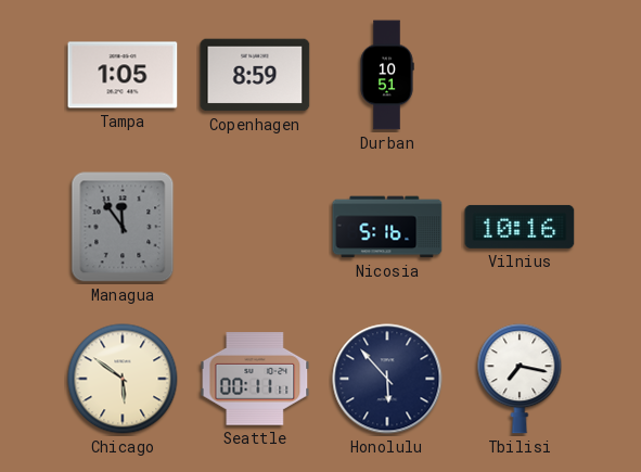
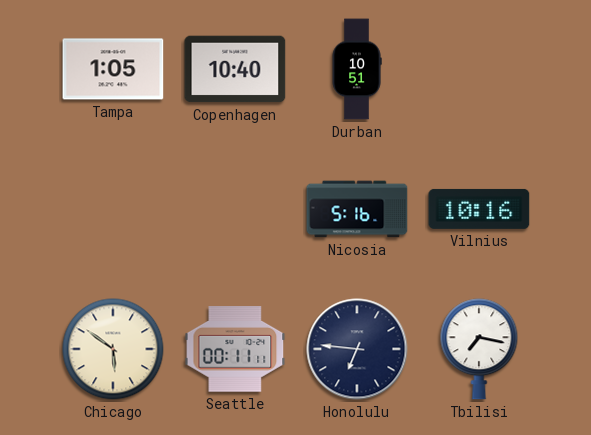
Copenhagen: 8:59 -> 10:40 (235, 69)
Managua: 11:54 -> none (123, 227)
Honolulu: 5:53 -> 6:46 (357, 349)
